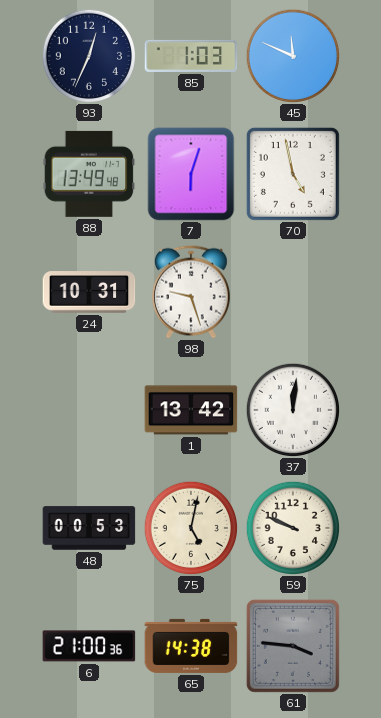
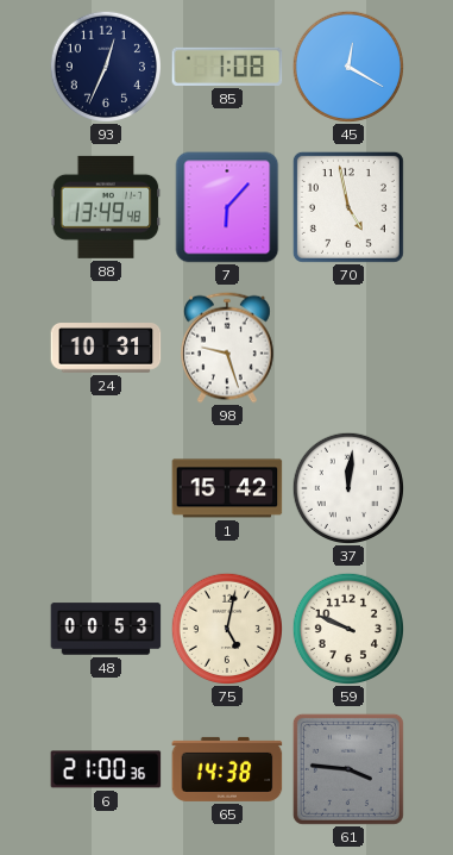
85: 1:03 -> 1:08 (227, 67)
45: 11:49 -> 12:20 (347, 65)
7: 6:03 -> 6:07 (227, 207)
1: 13:42 -> 15:42 (227, 488)
